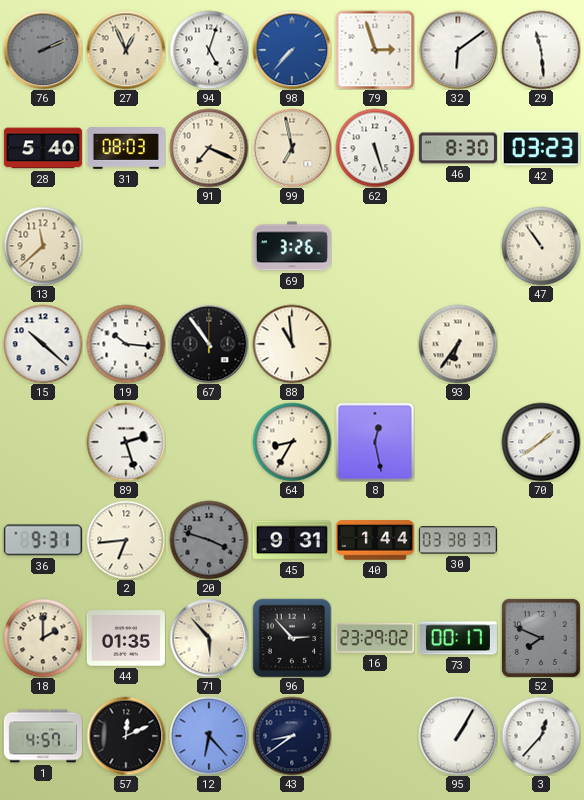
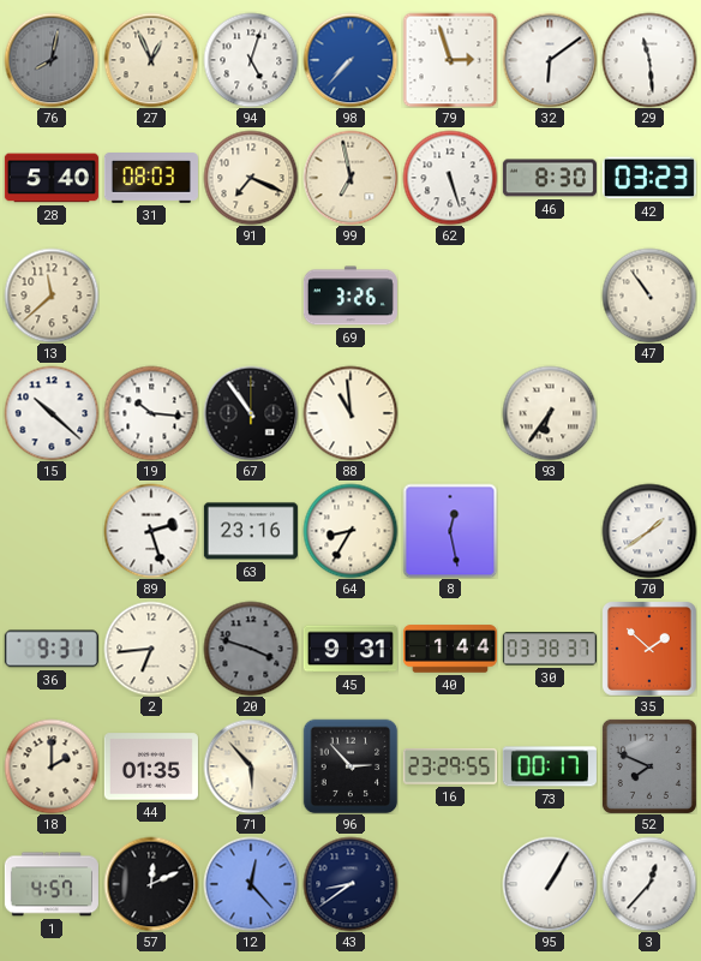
76: 2:11 -> 8:02 (52, 60)
63: none -> 23:16 (251, 531)
35: none -> 1:52 (649, 649)
16: 23:29:02 -> 23:29:55 (450, 766)
12: 6:23 -> 12:23 (251, 884)
